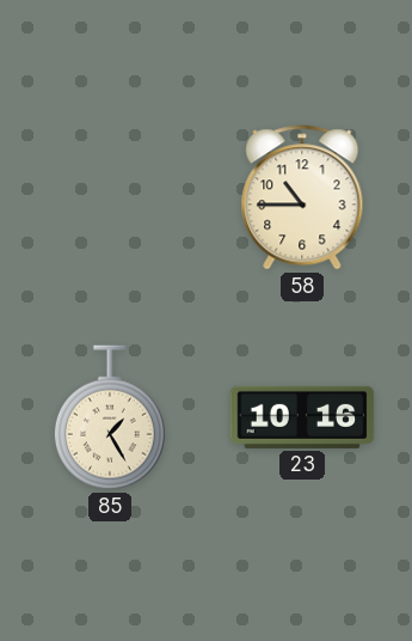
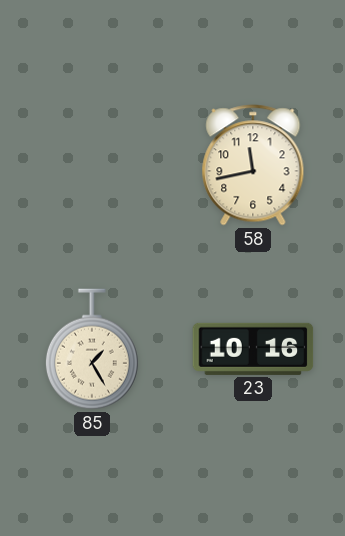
58: 10:45 -> 11:43 (253, 165)
